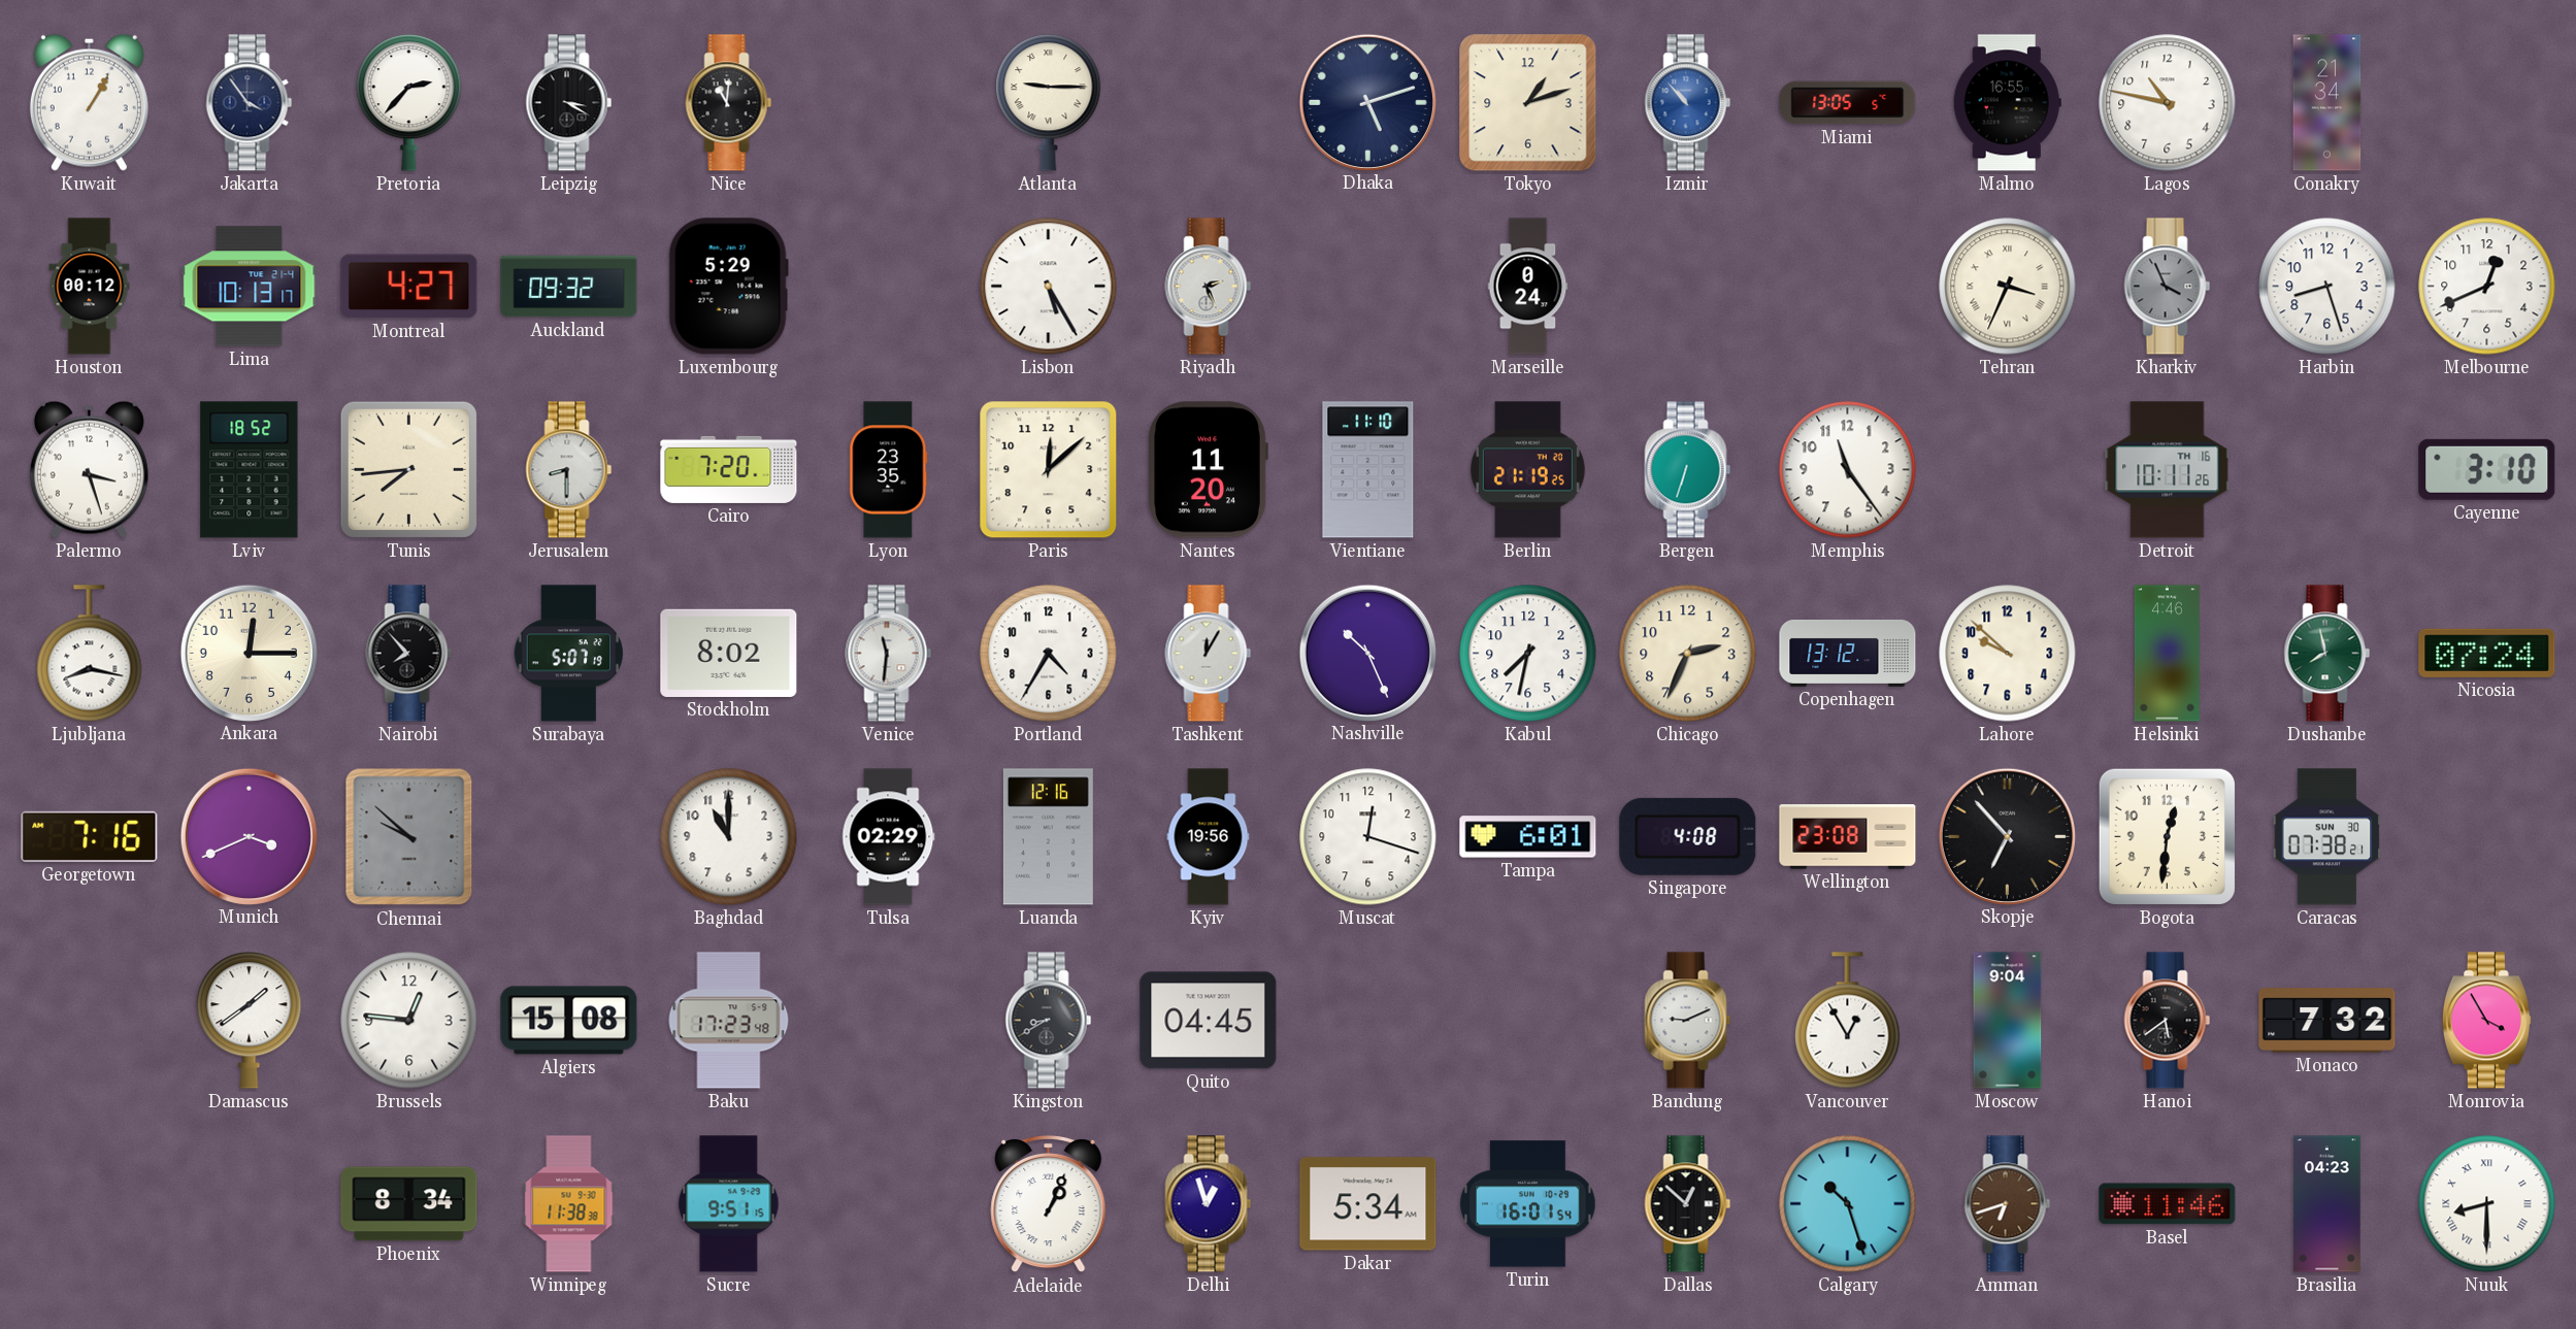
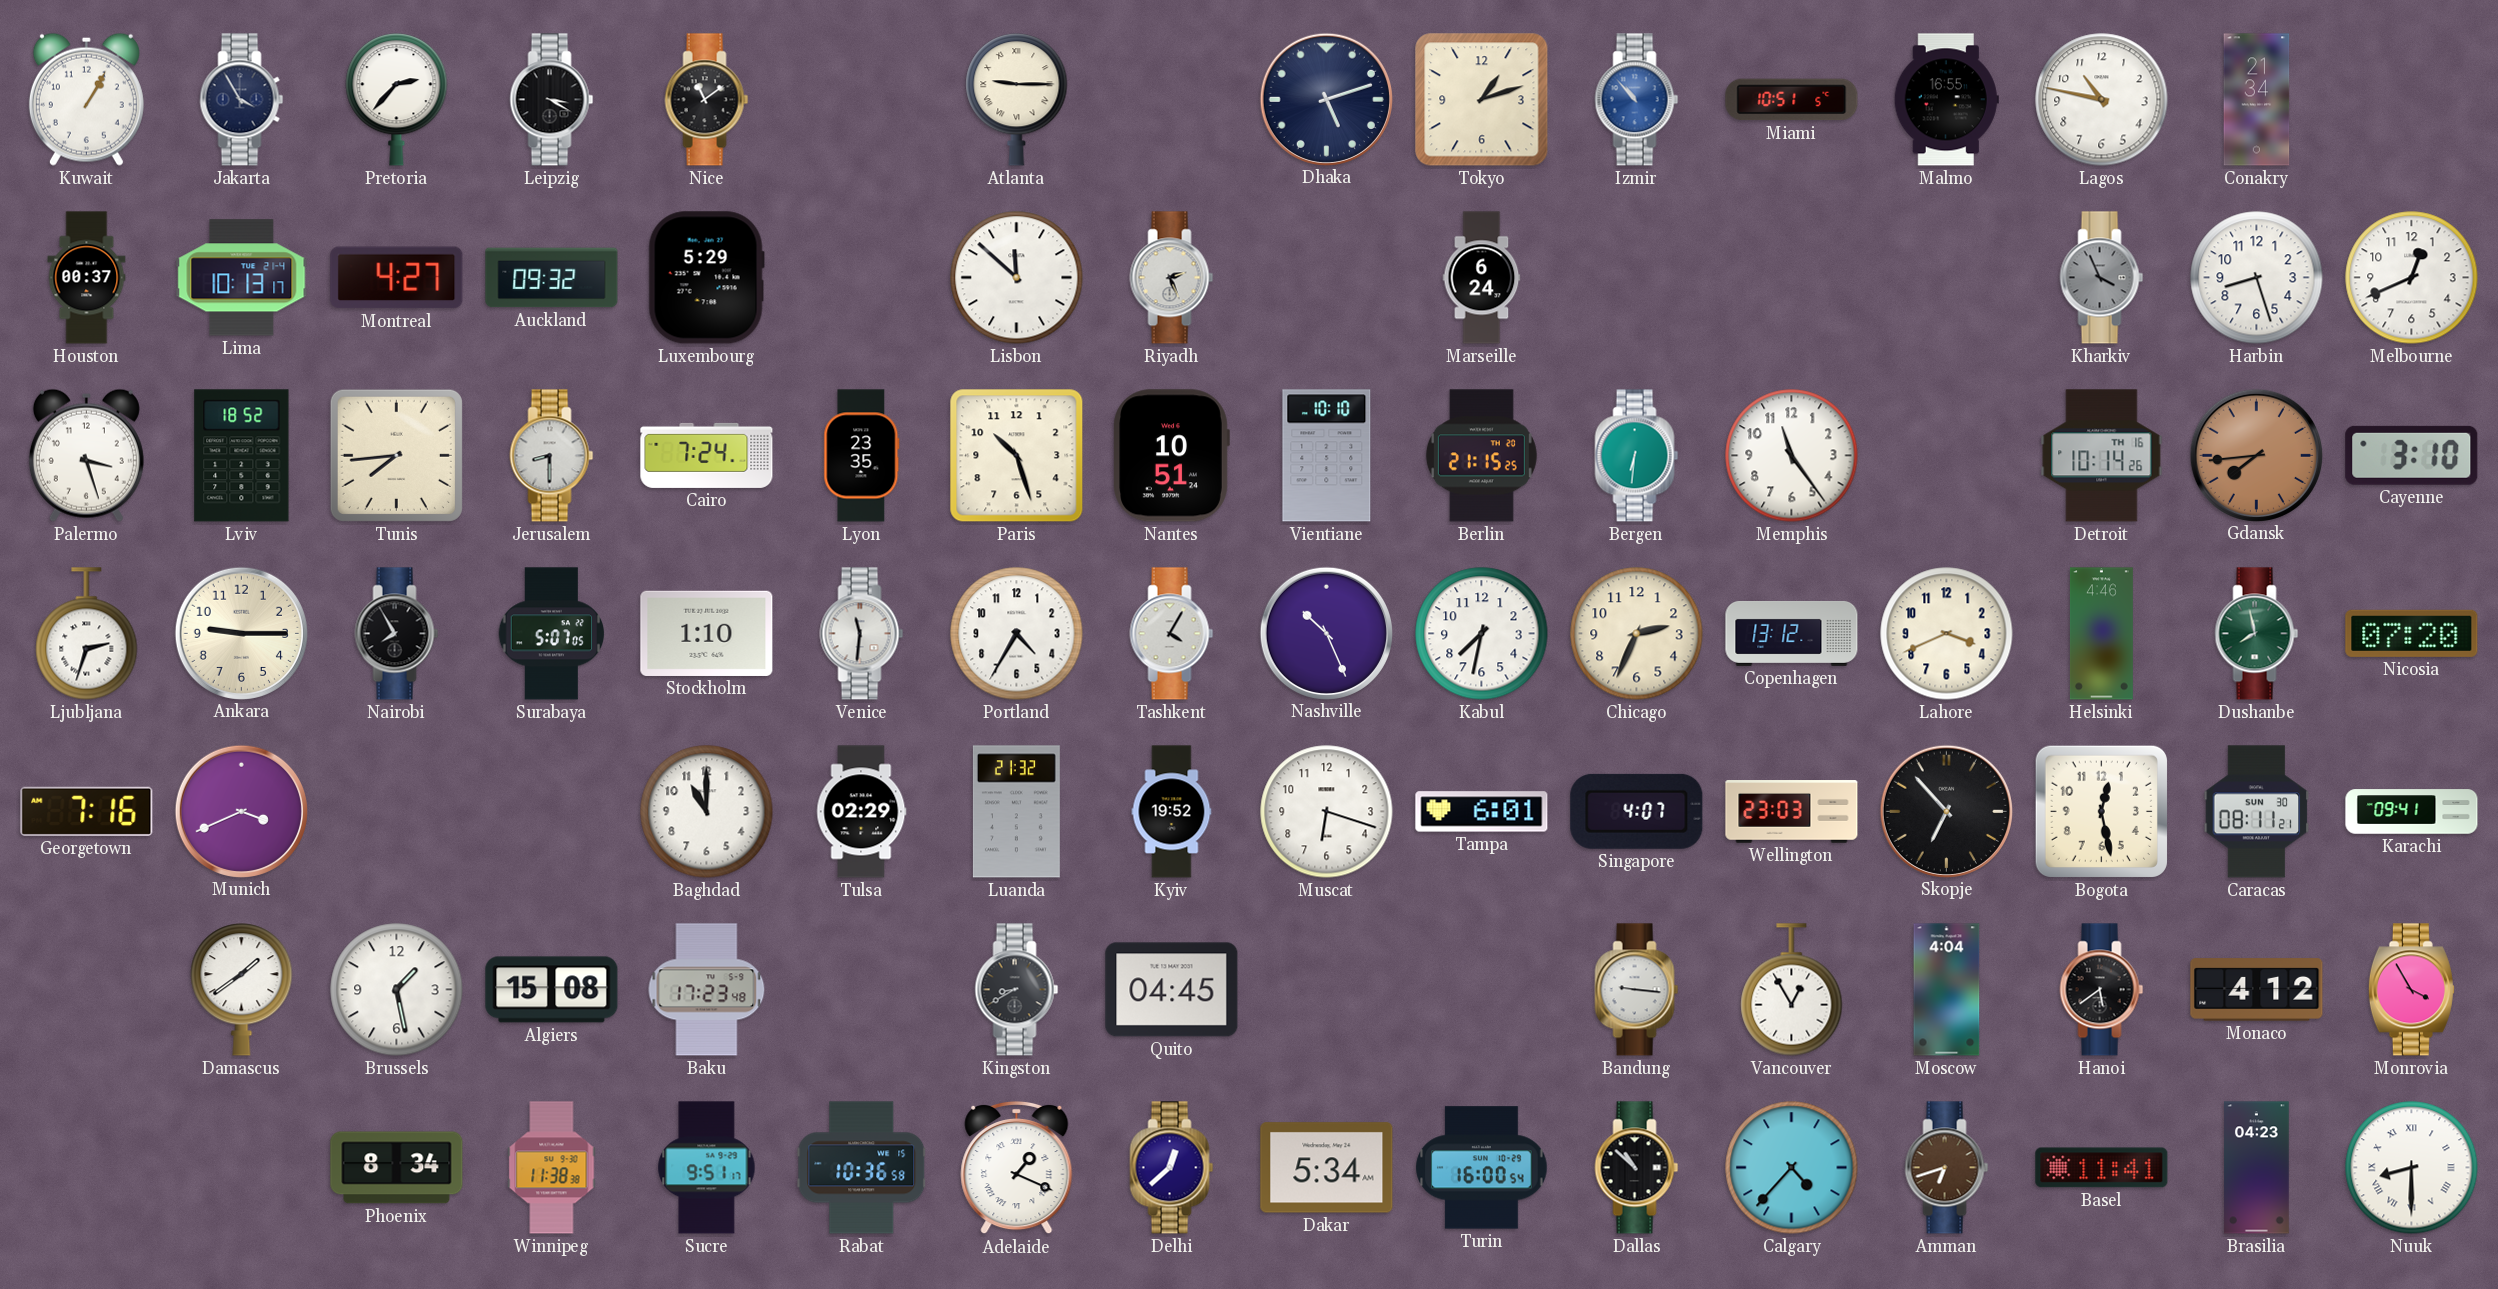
Jakarta: 3:54 -> 3:55 (242, 100)
Nice: 11:01 -> 11:09 (707, 100)
Miami: 13:05 -> 10:51 (1792, 100)
Houston: 00:12 -> 00:37 (87, 278)
Lisbon: 5:25 -> 11:52 (1017, 278)
Marseille: 0:24 -> 6:24 (1482, 278)
Tehran: 3:34 -> none (2008, 287)
Cairo: 7:20 -> 7:24 (707, 455)
Paris: 12:08 -> 10:27 (1017, 456)
Nantes: 11:20 -> 10:51 (1171, 456)
Vientiane: 11:10 -> 10:10 (1327, 456)
Berlin: 21:19 -> 21:15 (1481, 456)
Bergen: 6:33 -> 6:31 (1637, 456)
Detroit: 10:11 -> 10:14 (2102, 456)
Gdansk: none -> 7:44 (2256, 455)
Ljubljana: 8:17 -> 2:33 (87, 634)
Ankara: 12:15 -> 9:15 (241, 633)
Nairobi: 7:53 -> 7:55 (397, 634)
Surabaya: 5:07:19 -> 5:07:05 (551, 634)
Stockholm: 8:02 -> 1:10 (707, 633)
Tashkent: 12:05 -> 4:05 (1172, 634)
Lahore: 9:52 -> 3:41 (1947, 634)
Nicosia: 07:24 -> 07:20 (2412, 633)
Chennai: 9:52 -> none (409, 837)
Luanda: 12:16 -> 21:32 (1016, 812)
Kyiv: 19:56 -> 19:52 (1172, 812)
Muscat: 12:18 -> 6:18 (1327, 812)
Singapore: 4:08 -> 4:07 (1637, 811)
Wellington: 23:08 -> 23:03 (1792, 812)
Bogota: 12:31 -> 12:28 (2101, 811)
Caracas: 07:38 -> 08:11 (2257, 812)
Karachi: none -> 09:41 (2412, 812)
Brussels: 12:46 -> 1:28 (397, 990)
Bandung: 9:11 -> 9:16 (1637, 990)
Moscow: 9:04 -> 4:04 (1947, 990)
Monaco: 7:32 -> 4:12 (2257, 990)
Sucre: 9:51:15 -> 9:51:17 (707, 1168)
Rabat: none -> 10:36 (862, 1168)
Adelaide: 1:04 -> 1:19 (1017, 1168)
Delhi: 12:57 -> 12:38 (1172, 1168)
Turin: 16:01 -> 16:00 (1482, 1168)
Dallas: 12:52 -> 10:52 (1637, 1168)
Calgary: 10:27 -> 4:37 (1792, 1168)
Basel: 11:46 -> 11:41 (2102, 1168)
